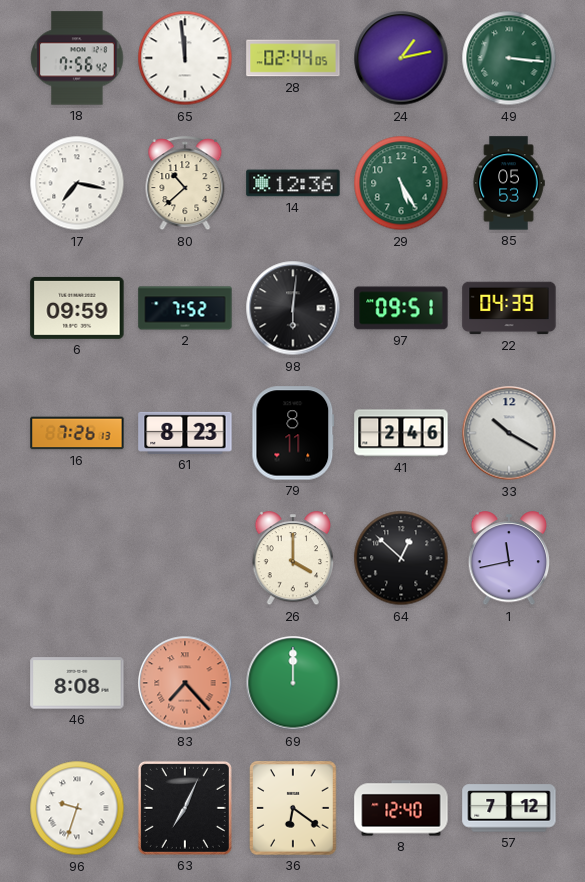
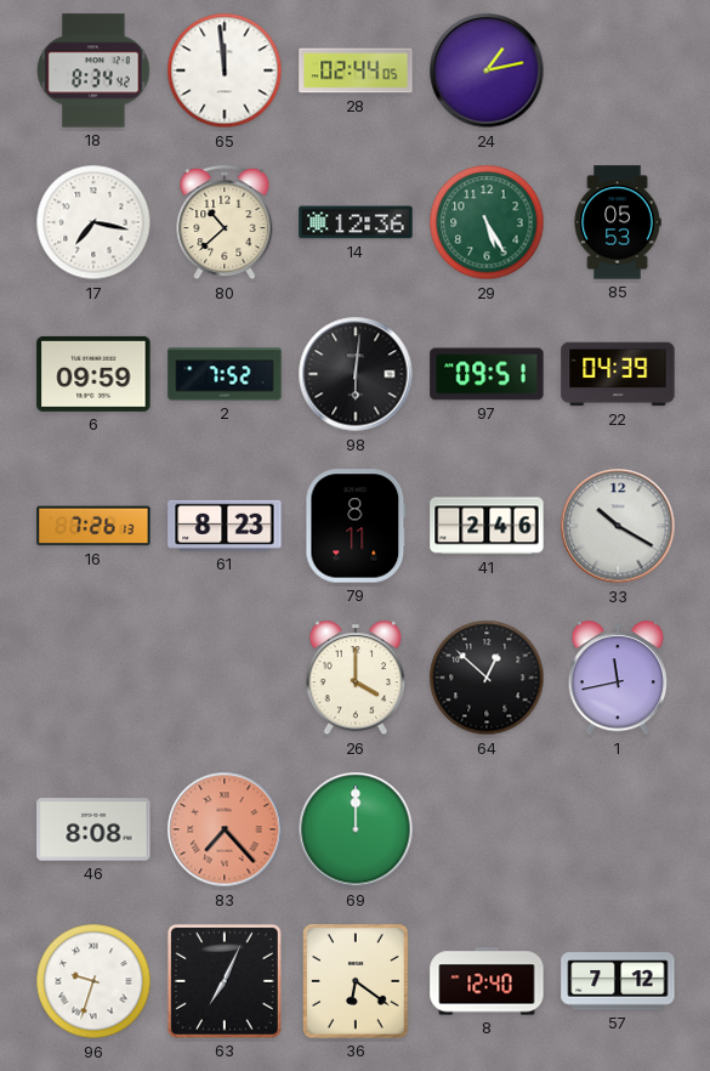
18: 7:56 -> 8:34 (93, 70)
49: 3:16 -> none (509, 58)
